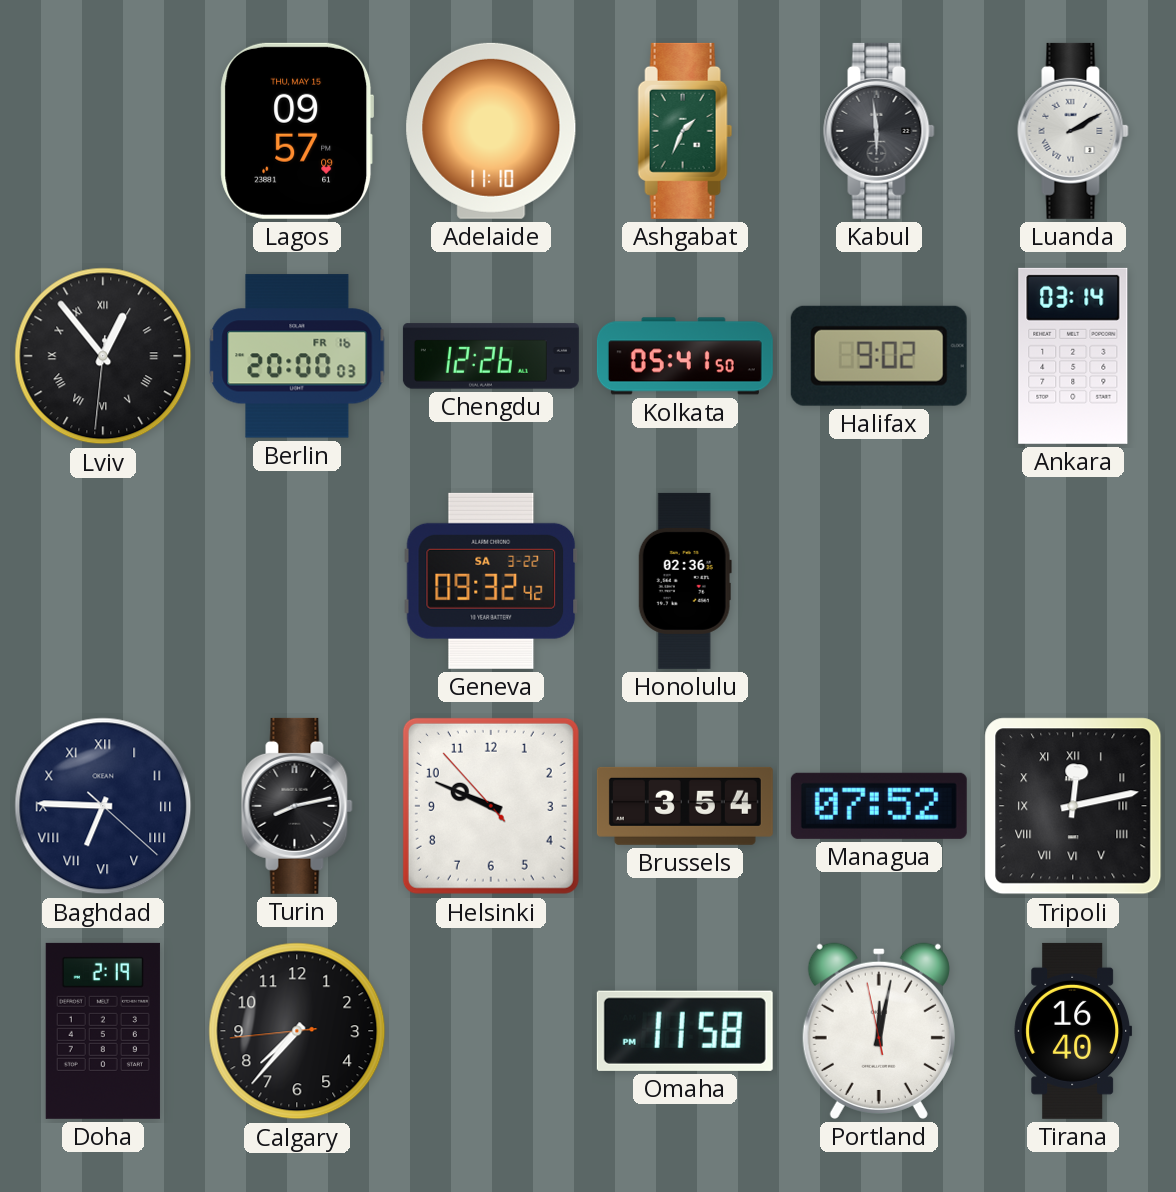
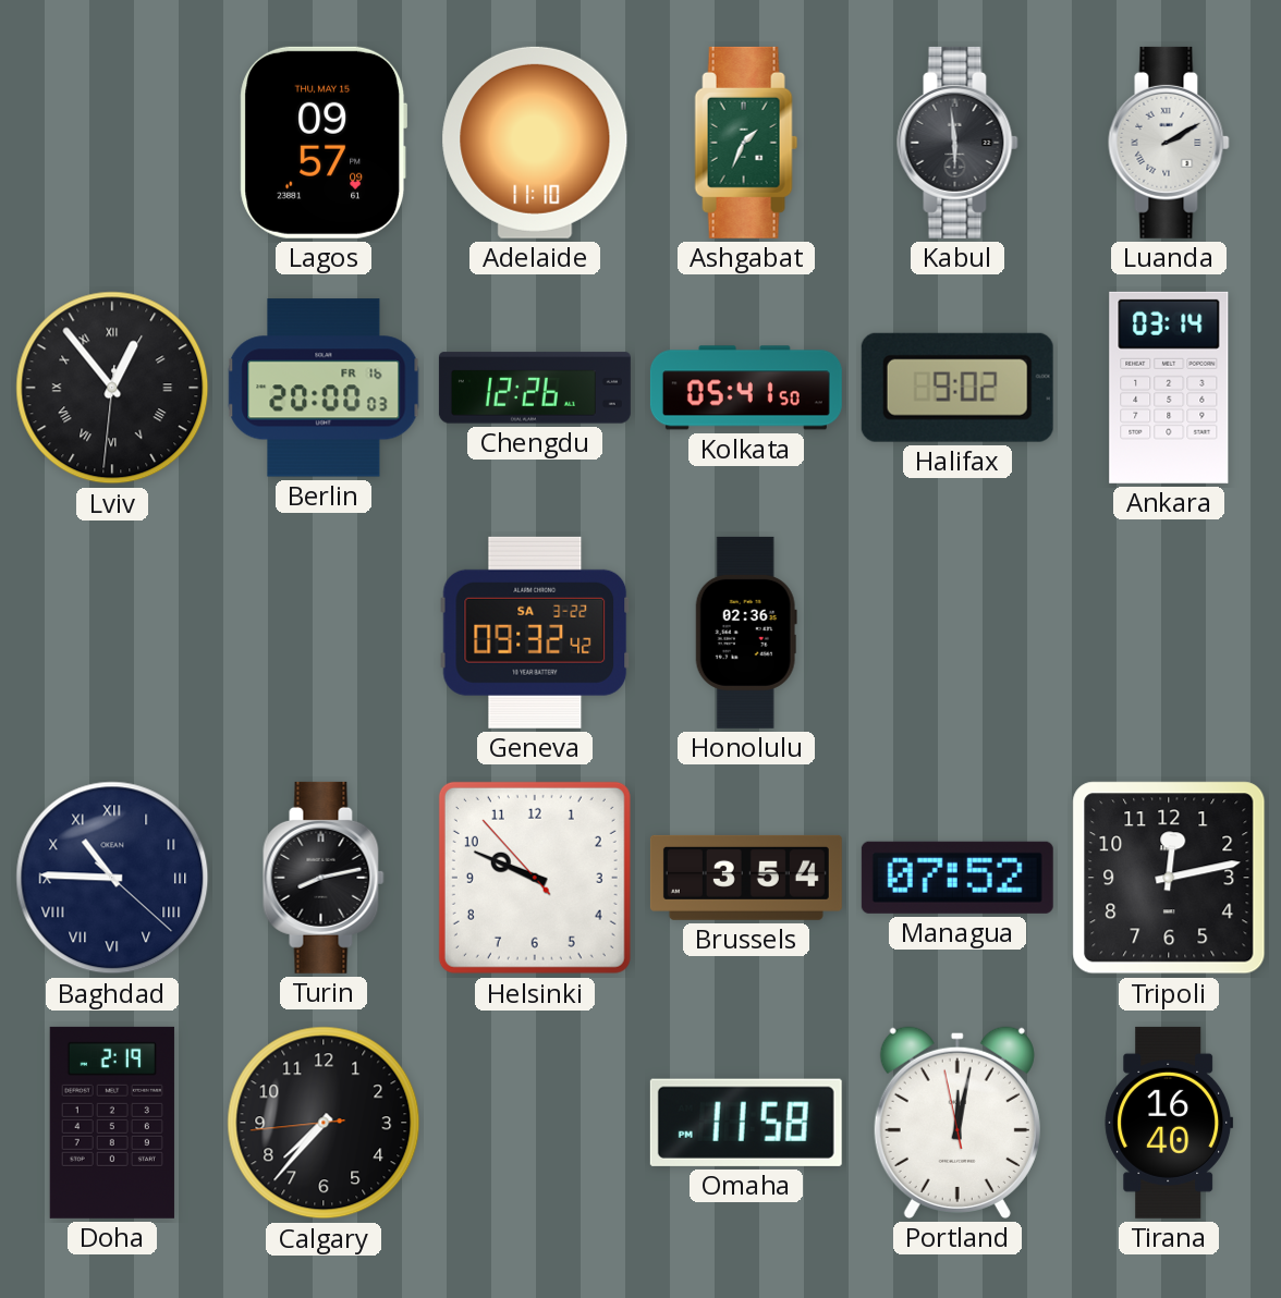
Baghdad: 6:45 -> 10:45 (112, 878)
Tripoli numerals: Roman -> Arabic (1169, 878)
